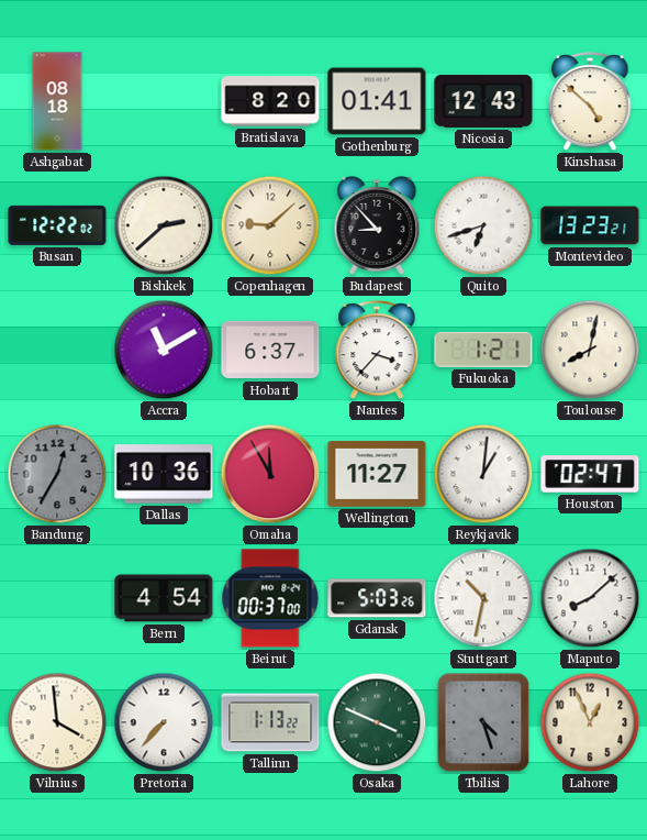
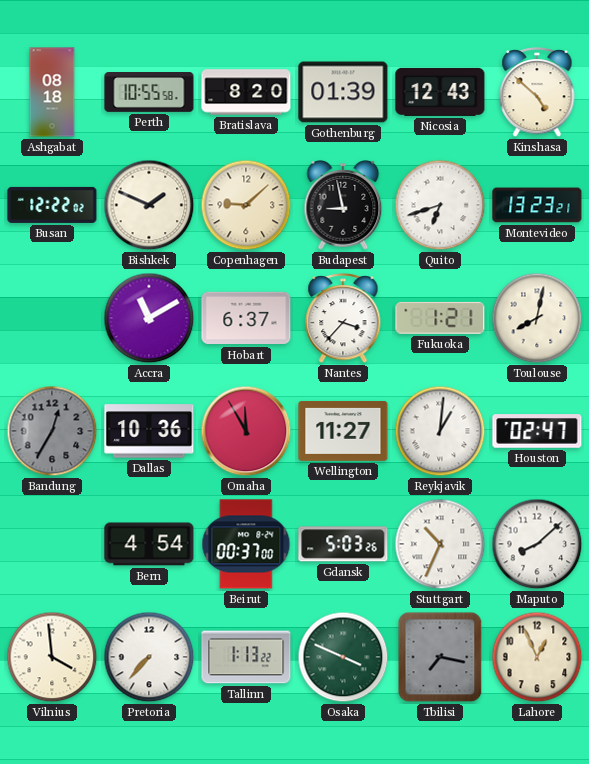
Perth: none -> 10:55 (149, 93)
Gothenburg: 01:41 -> 01:39 (343, 92)
Bishkek: 2:38 -> 1:49 (149, 205)
Budapest: 8:53 -> 8:58 (343, 206)
Stuttgart: 10:32 -> 10:34 (440, 544)
Tbilisi: 4:27 -> 7:17 (440, 657)
